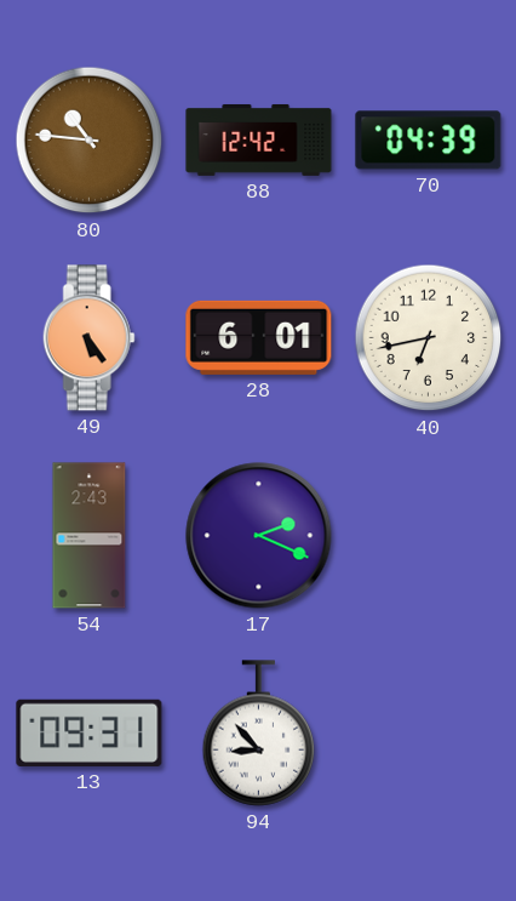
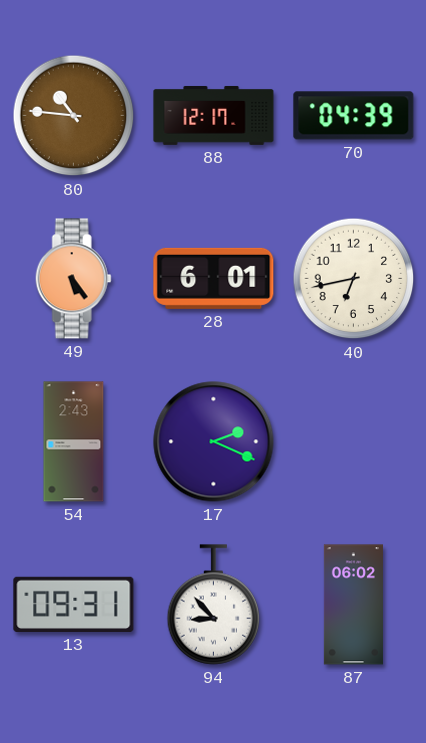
88: 12:42 -> 12:17 (214, 115)
87: none -> 06:02 (353, 605)
